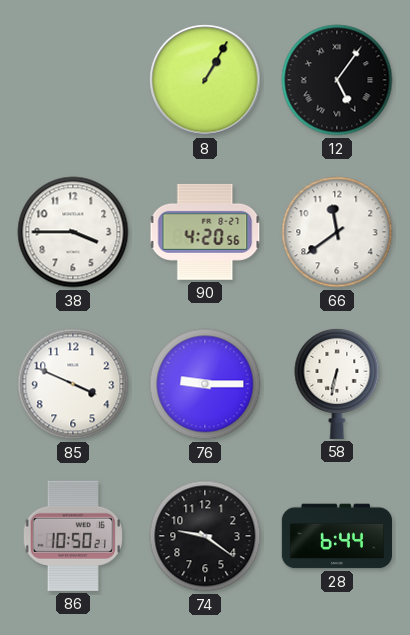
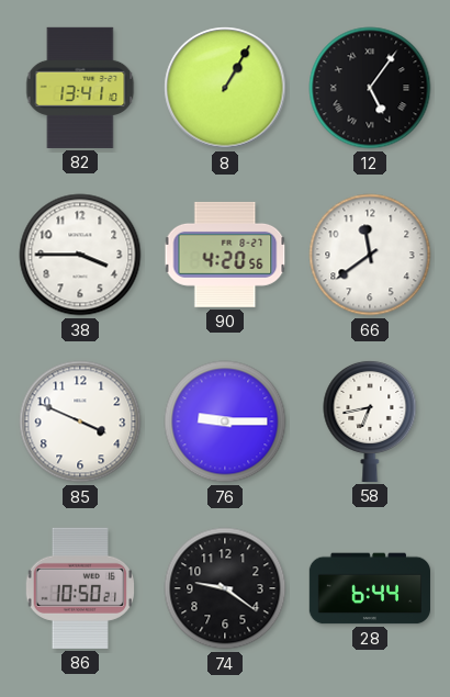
82: none -> 13:41 (80, 88)
58: 6:32 -> 6:43 (370, 420)
